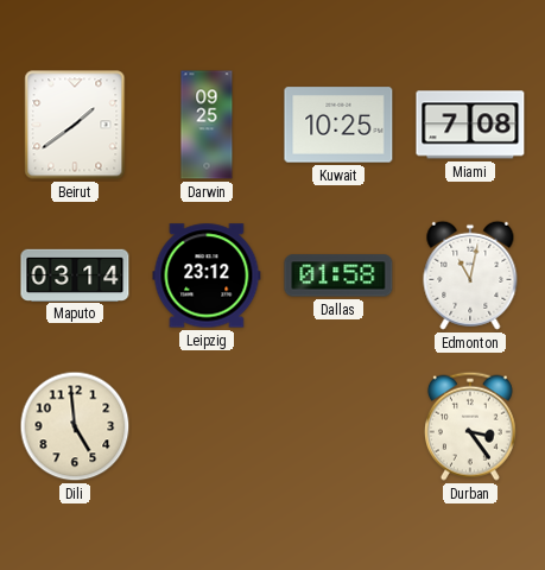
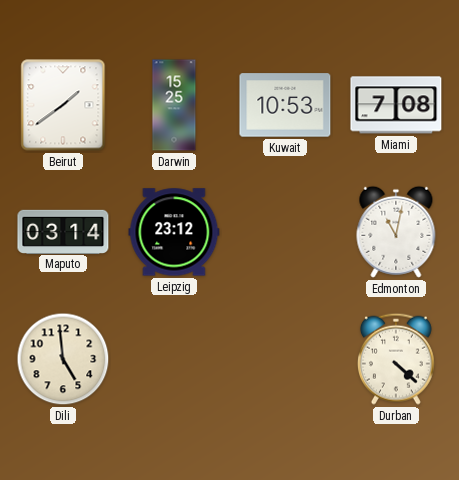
Darwin: 09:25 -> 15:25 (174, 105)
Kuwait: 10:25 -> 10:53 (285, 105)
Dallas: 01:58 -> none (338, 275)
Durban: 3:24 -> 4:22 (396, 359)
